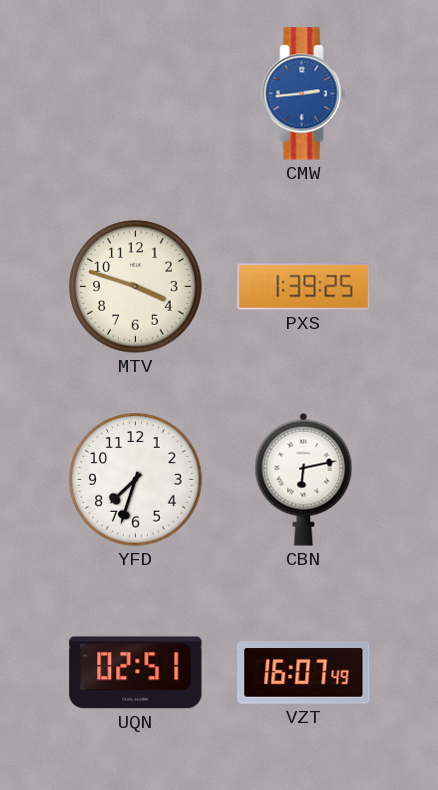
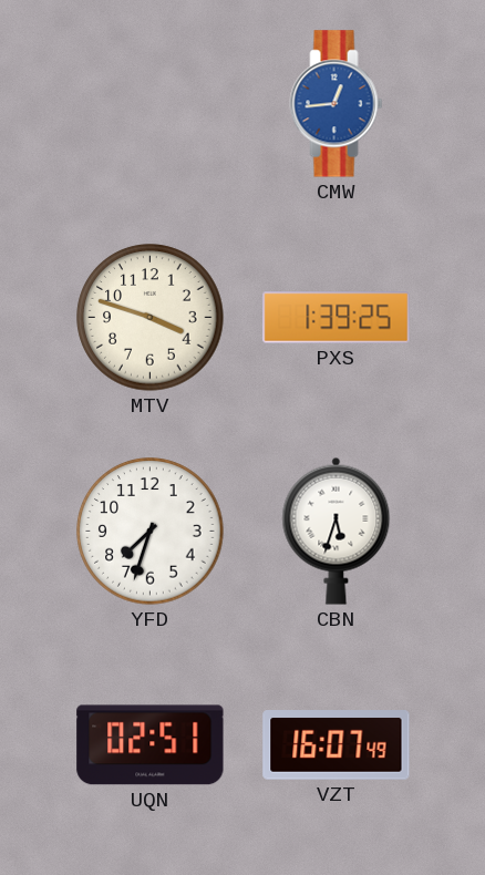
CMW: 2:44 -> 12:44 (337, 104)
CBN: 6:13 -> 5:33 (337, 531)
